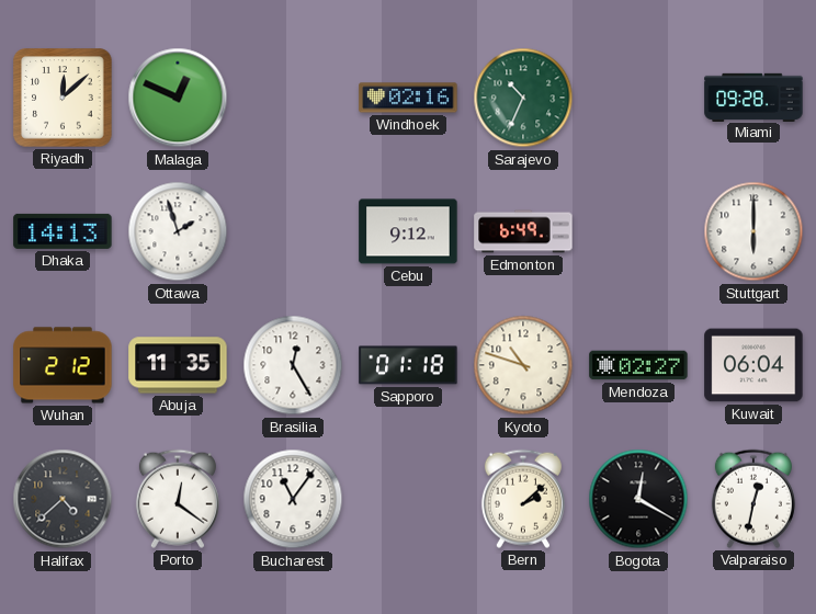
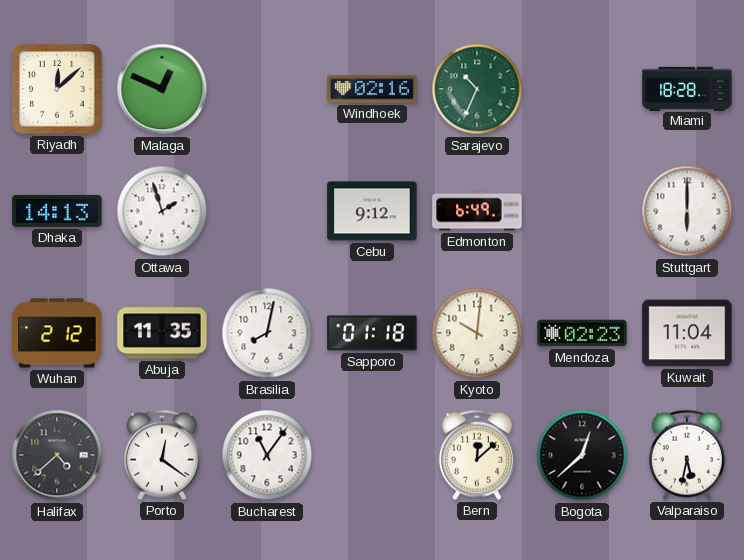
Miami: 09:28 -> 18:28 (687, 88)
Brasilia: 12:25 -> 8:02 (267, 333)
Kyoto: 10:48 -> 10:01 (477, 333)
Mendoza: 02:27 -> 02:23 (582, 333)
Kuwait: 06:04 -> 11:04 (687, 333)
Bern: 2:08 -> 12:08 (477, 455)
Bogota: 12:20 -> 12:38 (582, 455)
Valparaiso: 12:32 -> 5:32 (687, 455)
